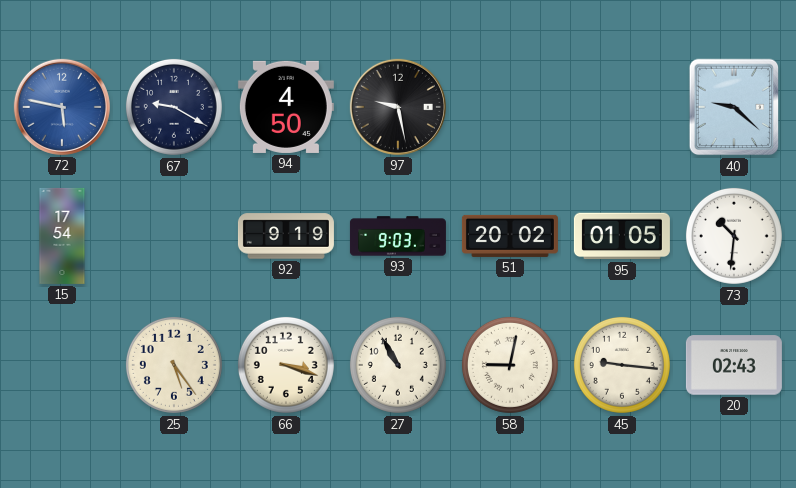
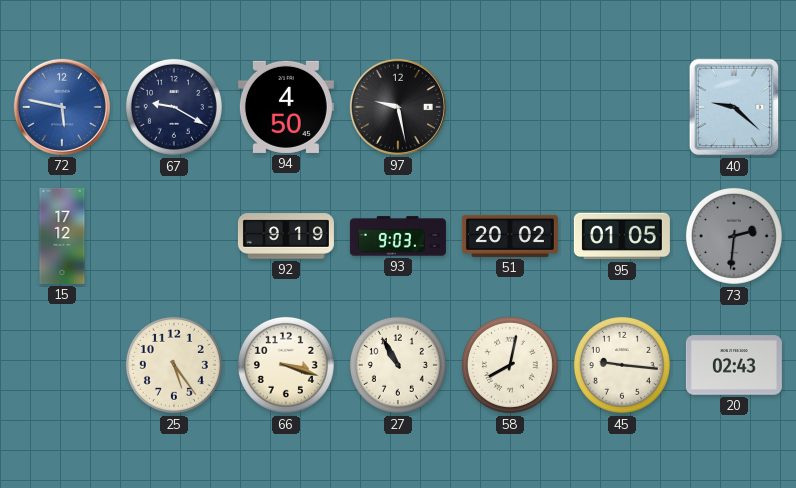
15: 17:54 -> 17:12 (62, 236)
73: 10:31 -> 2:31 (734, 236)
73 dial: white -> grey (734, 236)
58: 9:02 -> 8:02 (510, 365)
